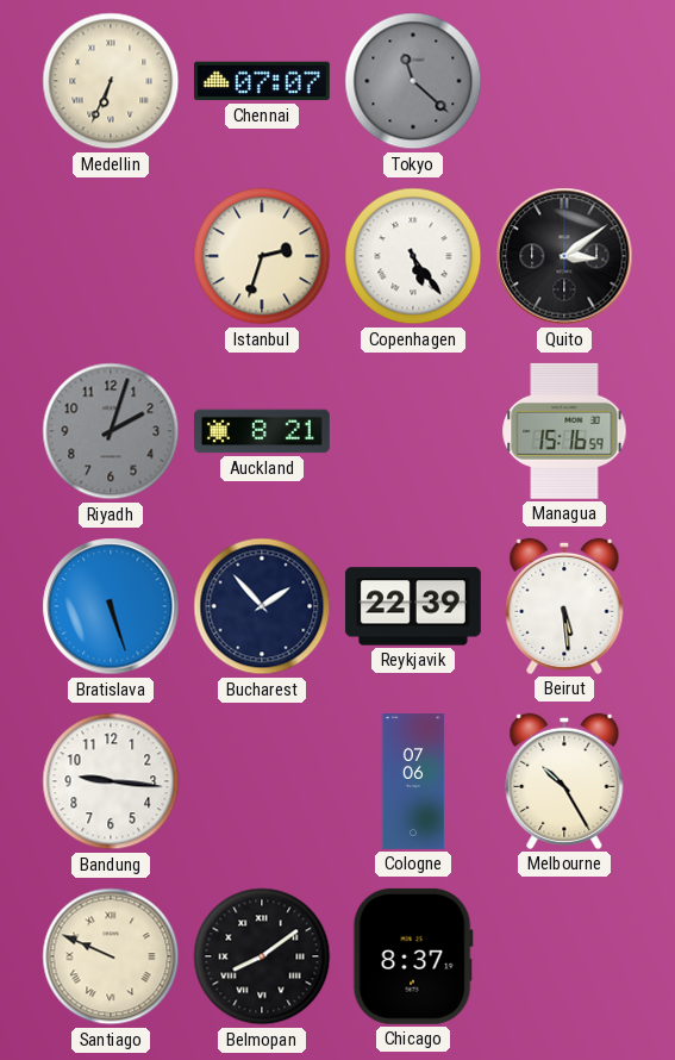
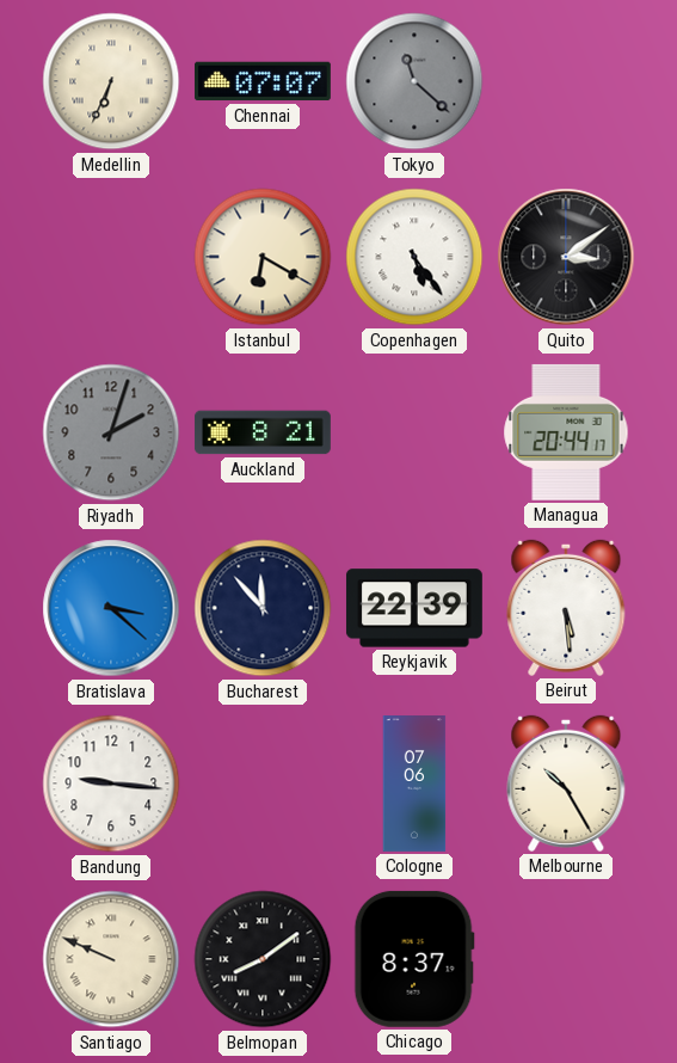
Istanbul: 2:33 -> 6:20 (263, 257)
Managua: 15:16 -> 20:44 (566, 432)
Bratislava: 5:27 -> 3:22 (111, 608)
Bucharest: 1:53 -> 11:53 (263, 608)
